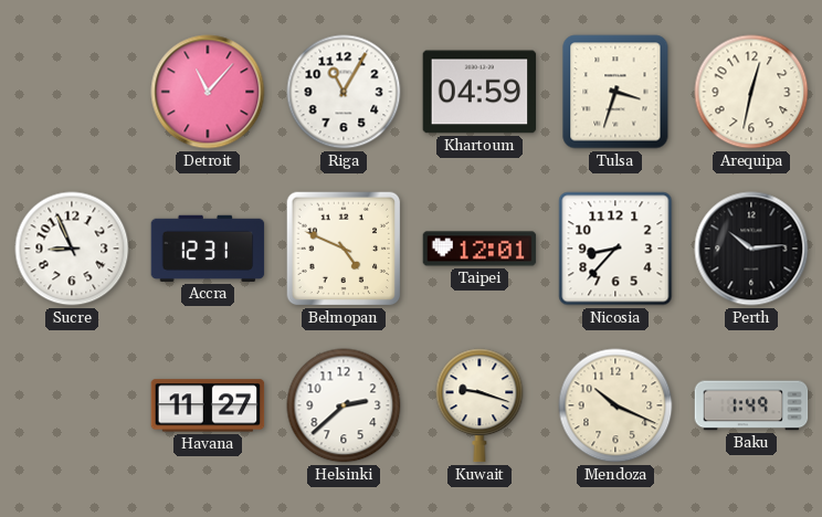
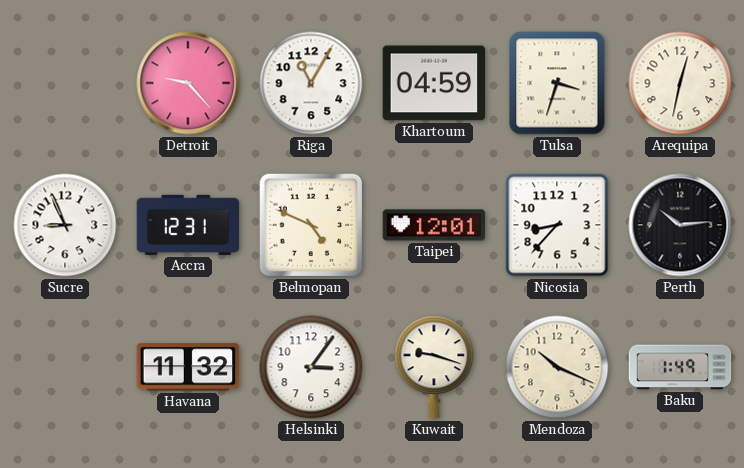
Detroit: 11:07 -> 9:23 (188, 83)
Havana: 11:27 -> 11:32 (188, 367)
Helsinki: 2:38 -> 3:06 (311, 367)
